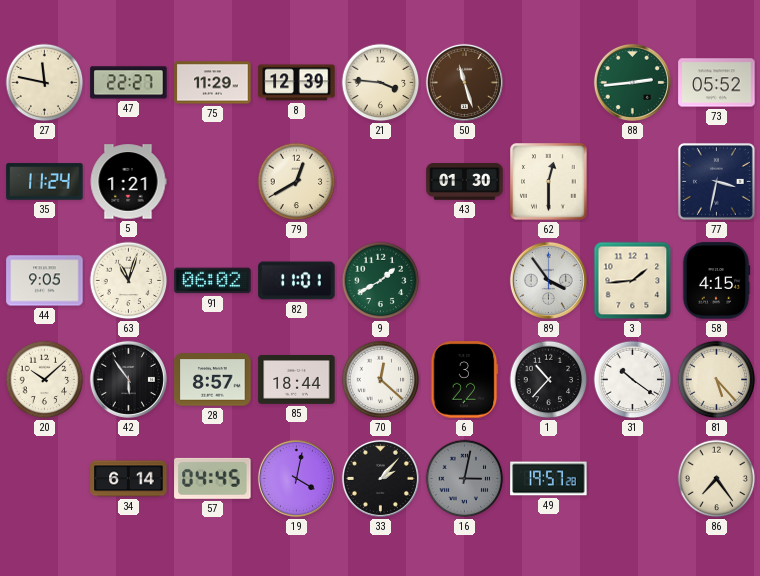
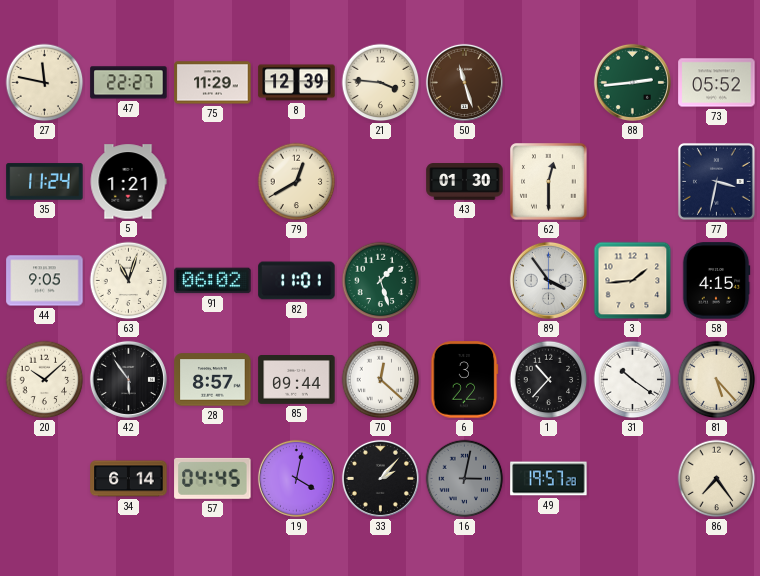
9: 1:40 -> 1:27 (381, 281)
85: 18:44 -> 09:44 (297, 380)
